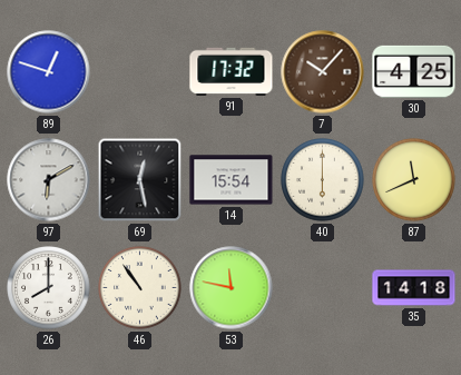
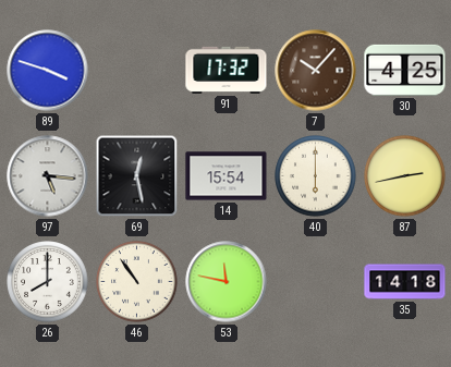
89: 12:48 -> 3:48 (48, 71)
97: 6:10 -> 5:16 (48, 176)
87: 11:41 -> 2:43 (405, 176)
